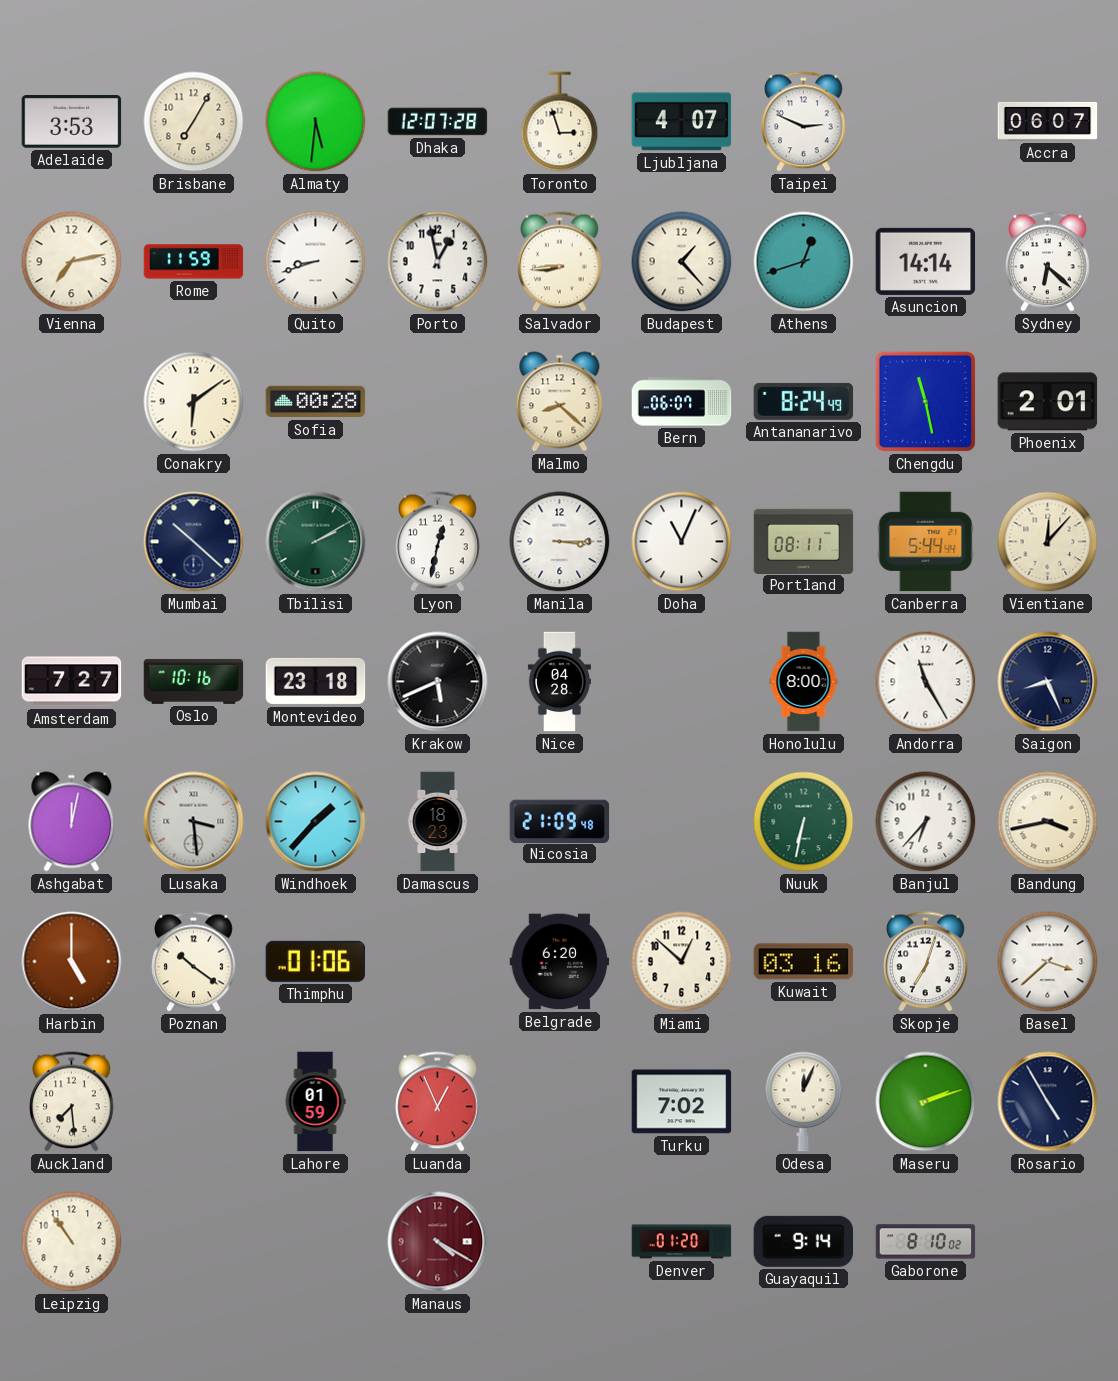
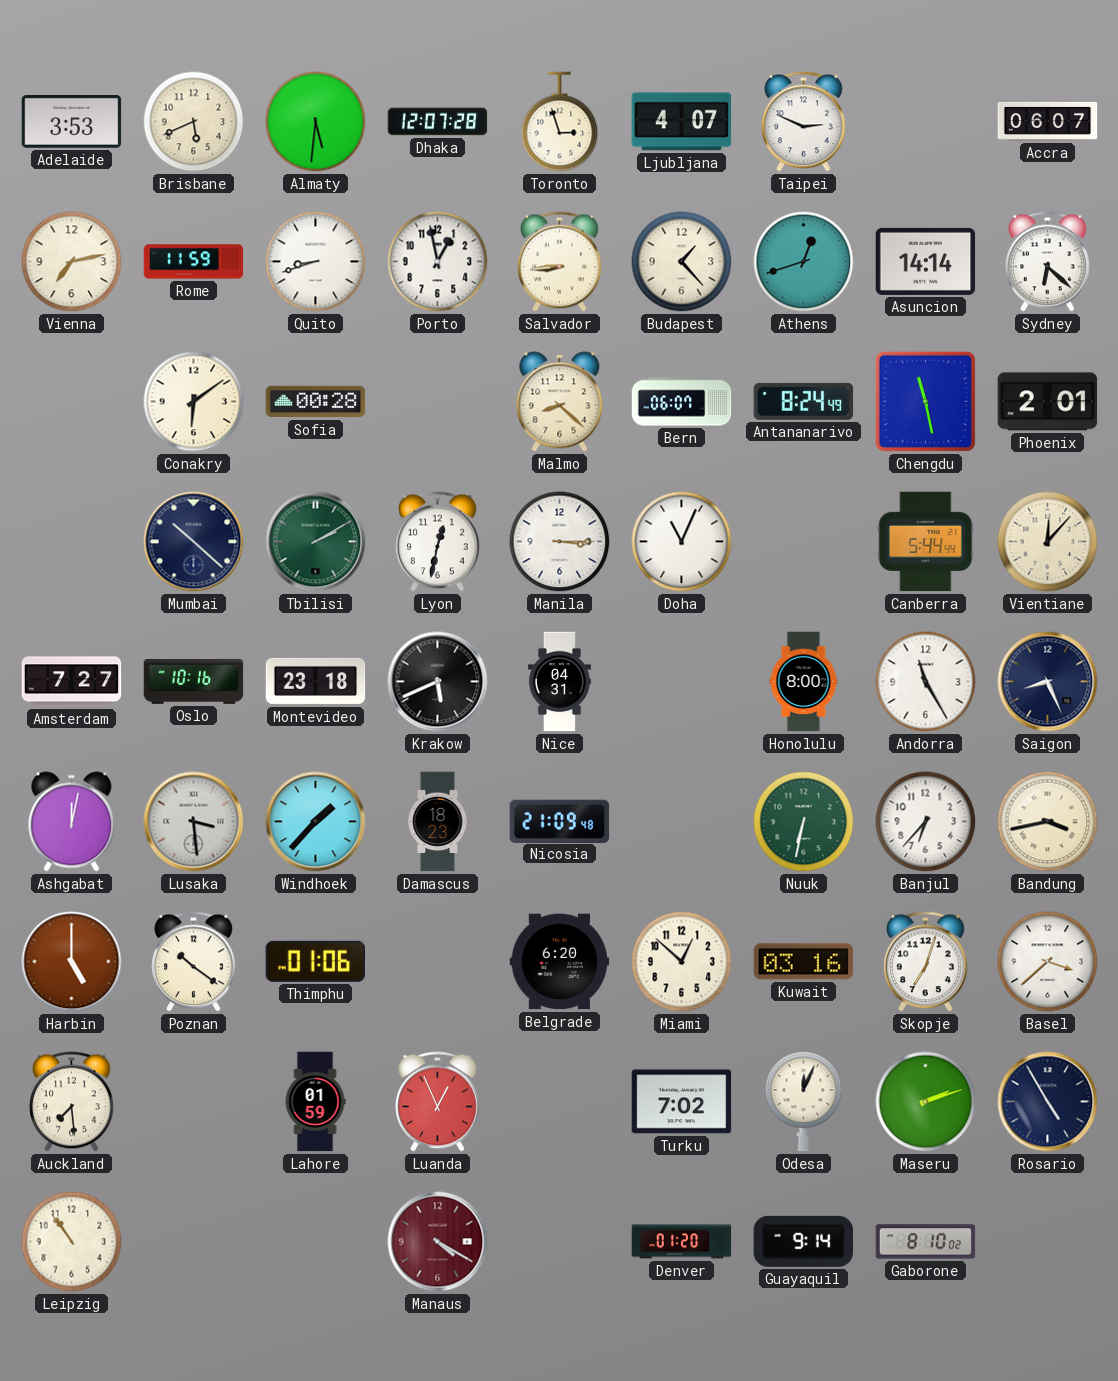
Brisbane: 7:05 -> 5:41 (194, 122)
Portland: 08:11 -> none (804, 541)
Nice: 04:28 -> 04:31 (559, 682)
